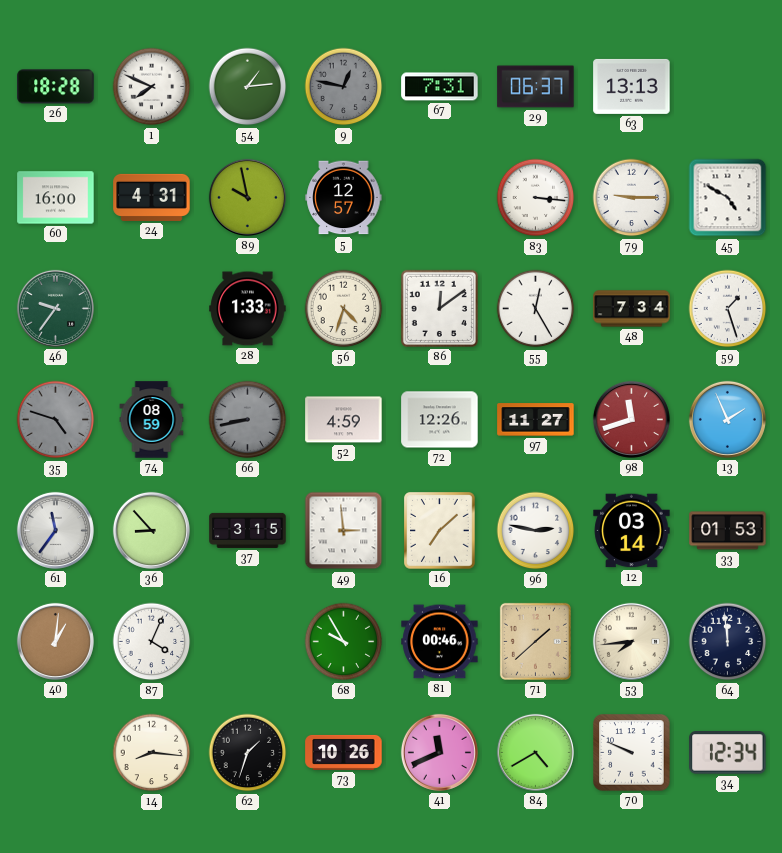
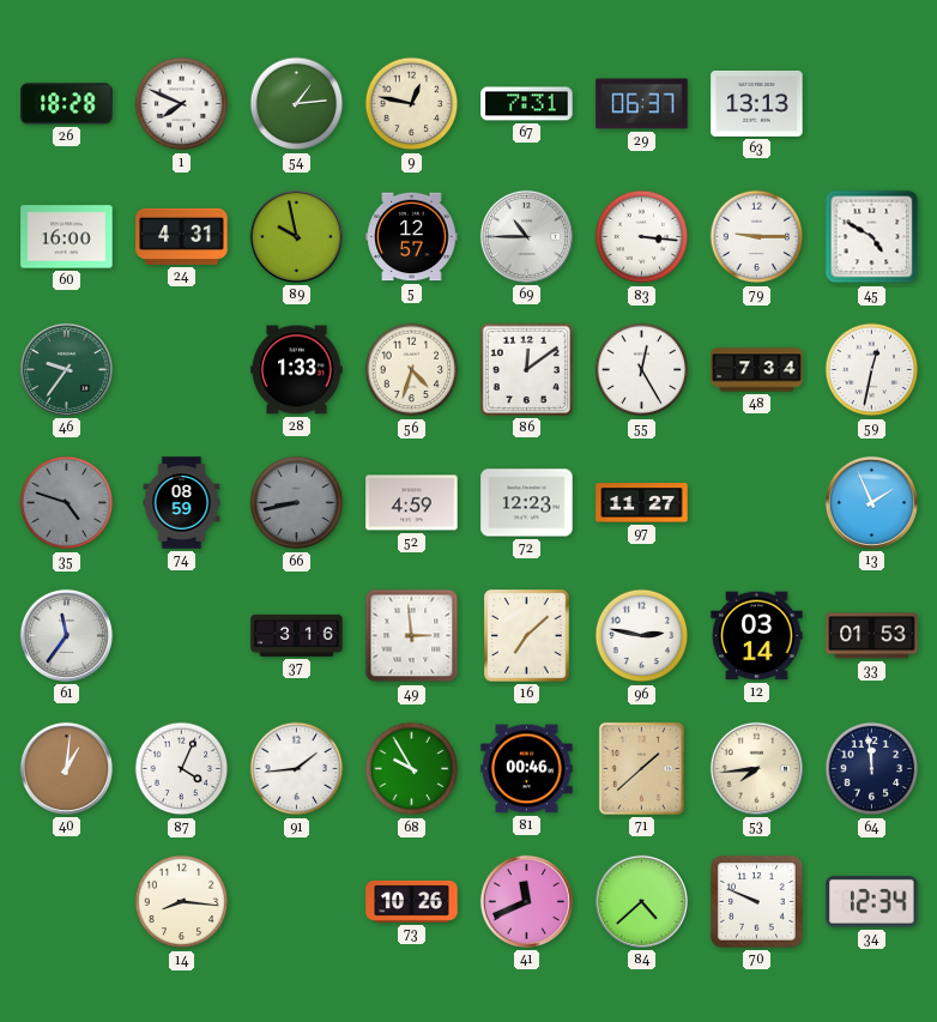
9 dial: grey -> cream (412, 104)
69: none -> 10:45 (526, 236)
59: 1:27 -> 12:32 (872, 370)
72: 12:26 -> 12:23 (527, 503)
98: 11:42 -> none (631, 419)
36: 8:53 -> none (151, 530)
37: 3:15 -> 3:16 (297, 635)
91: none -> 1:44 (297, 769)
62: 1:33 -> none (248, 753)
84: 4:40 -> 4:38 (641, 901)
